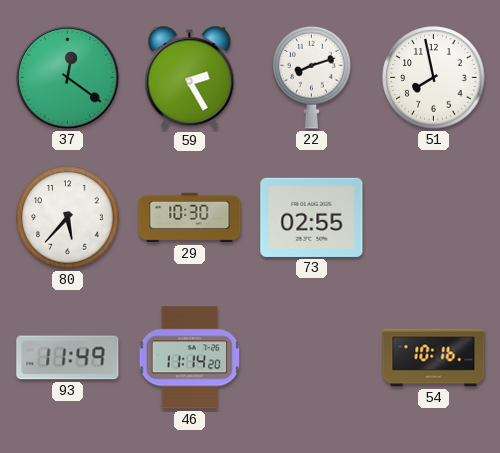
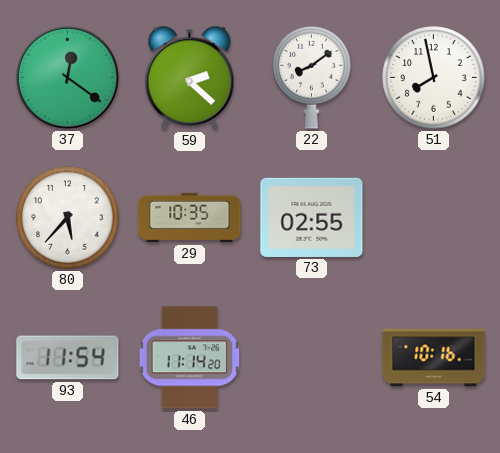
59: 2:25 -> 2:22 (190, 78)
22: 8:12 -> 8:09 (312, 77)
29: 10:30 -> 10:35 (190, 218)
93: 11:49 -> 11:54 (68, 358)
